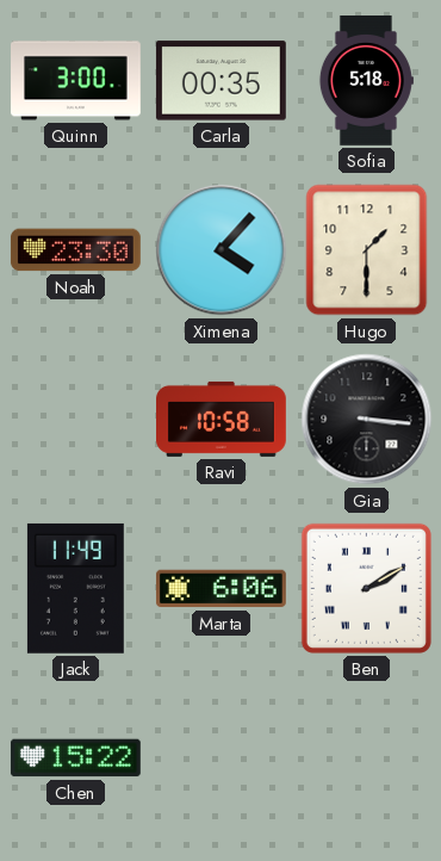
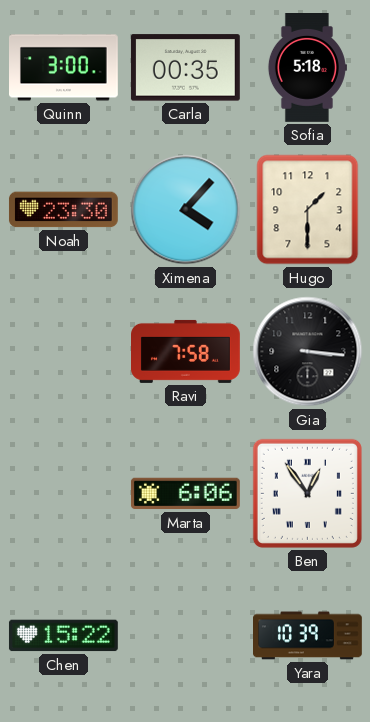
Ravi: 10:58 -> 7:58 (186, 351)
Jack: 11:49 -> none (75, 588)
Ben: 2:10 -> 12:54 (307, 493)
Yara: none -> 10:39 (308, 636)
